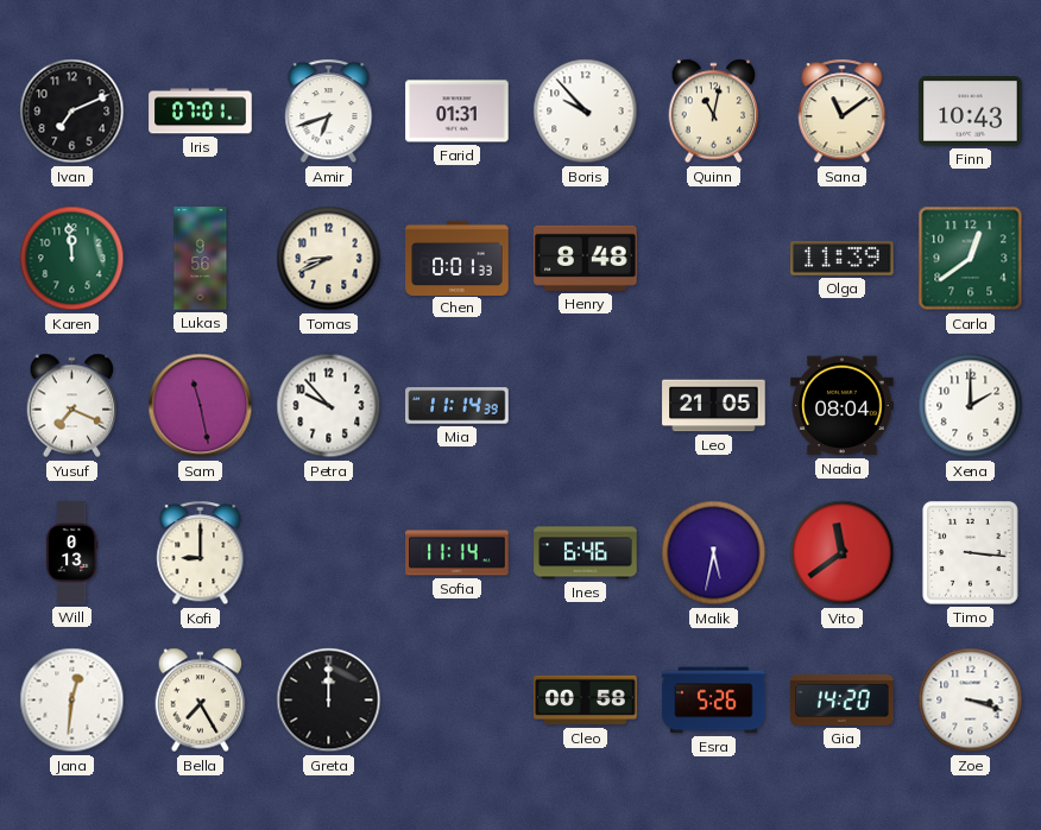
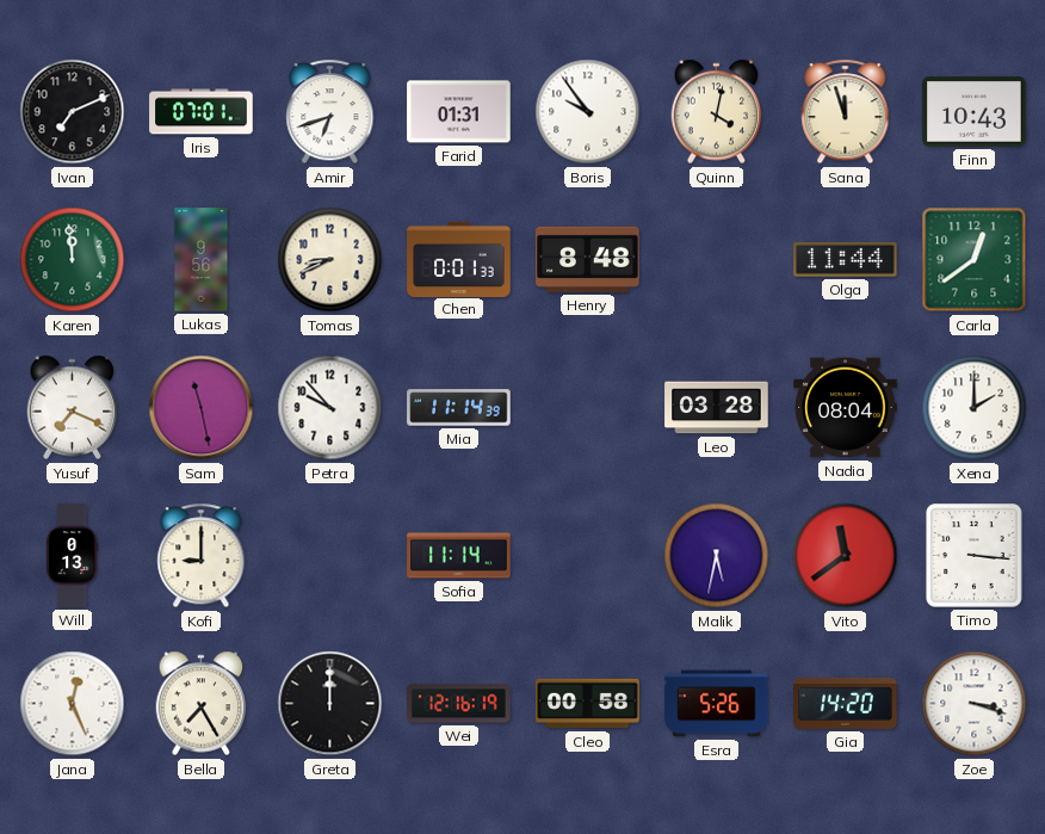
Boris: 9:53 -> 9:54 (588, 112)
Quinn: 11:02 -> 4:02 (717, 112)
Sana: 11:09 -> 11:57 (846, 112)
Olga: 11:39 -> 11:44 (846, 260)
Leo: 21:05 -> 03:28 (717, 408)
Ines: 6:46 -> none (586, 553)
Jana: 12:31 -> 12:26 (73, 704)
Wei: none -> 12:16 (459, 704)
